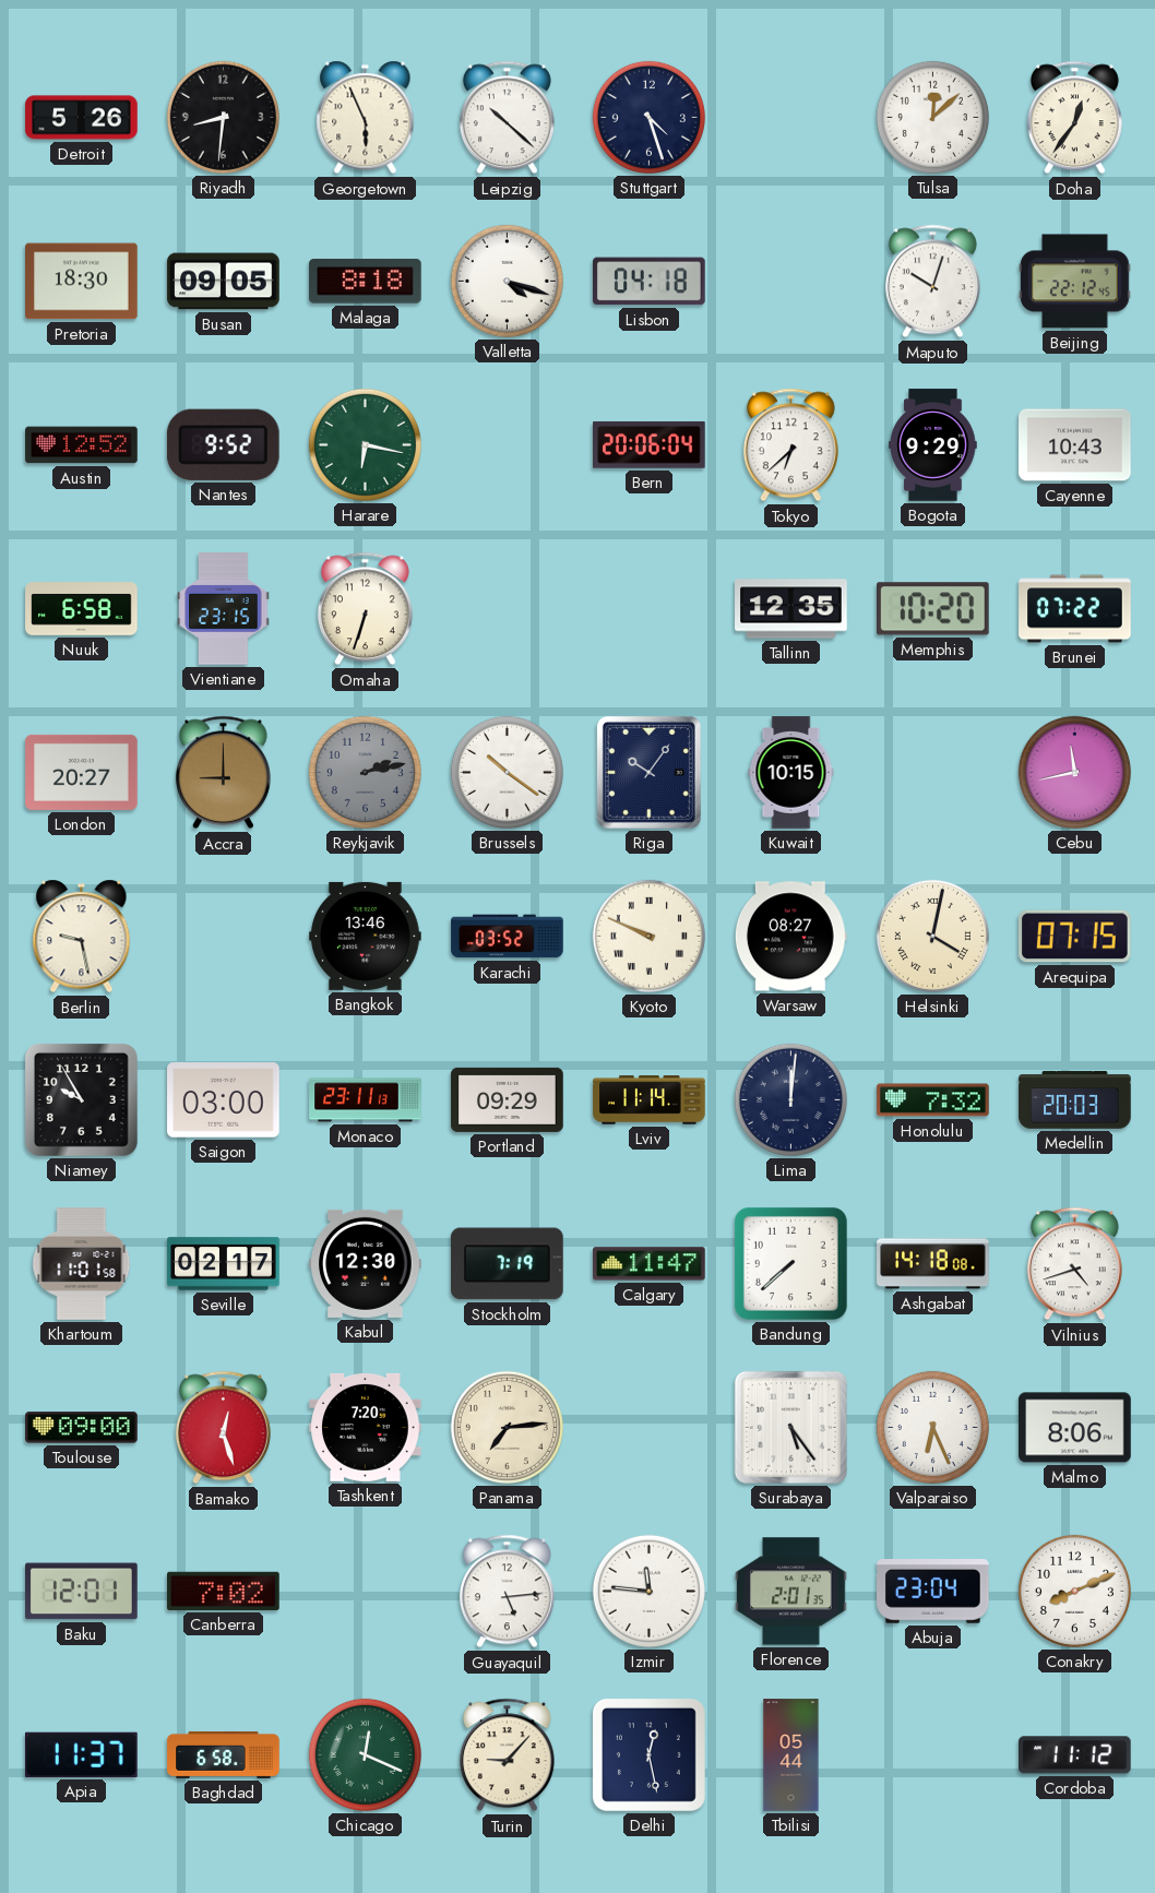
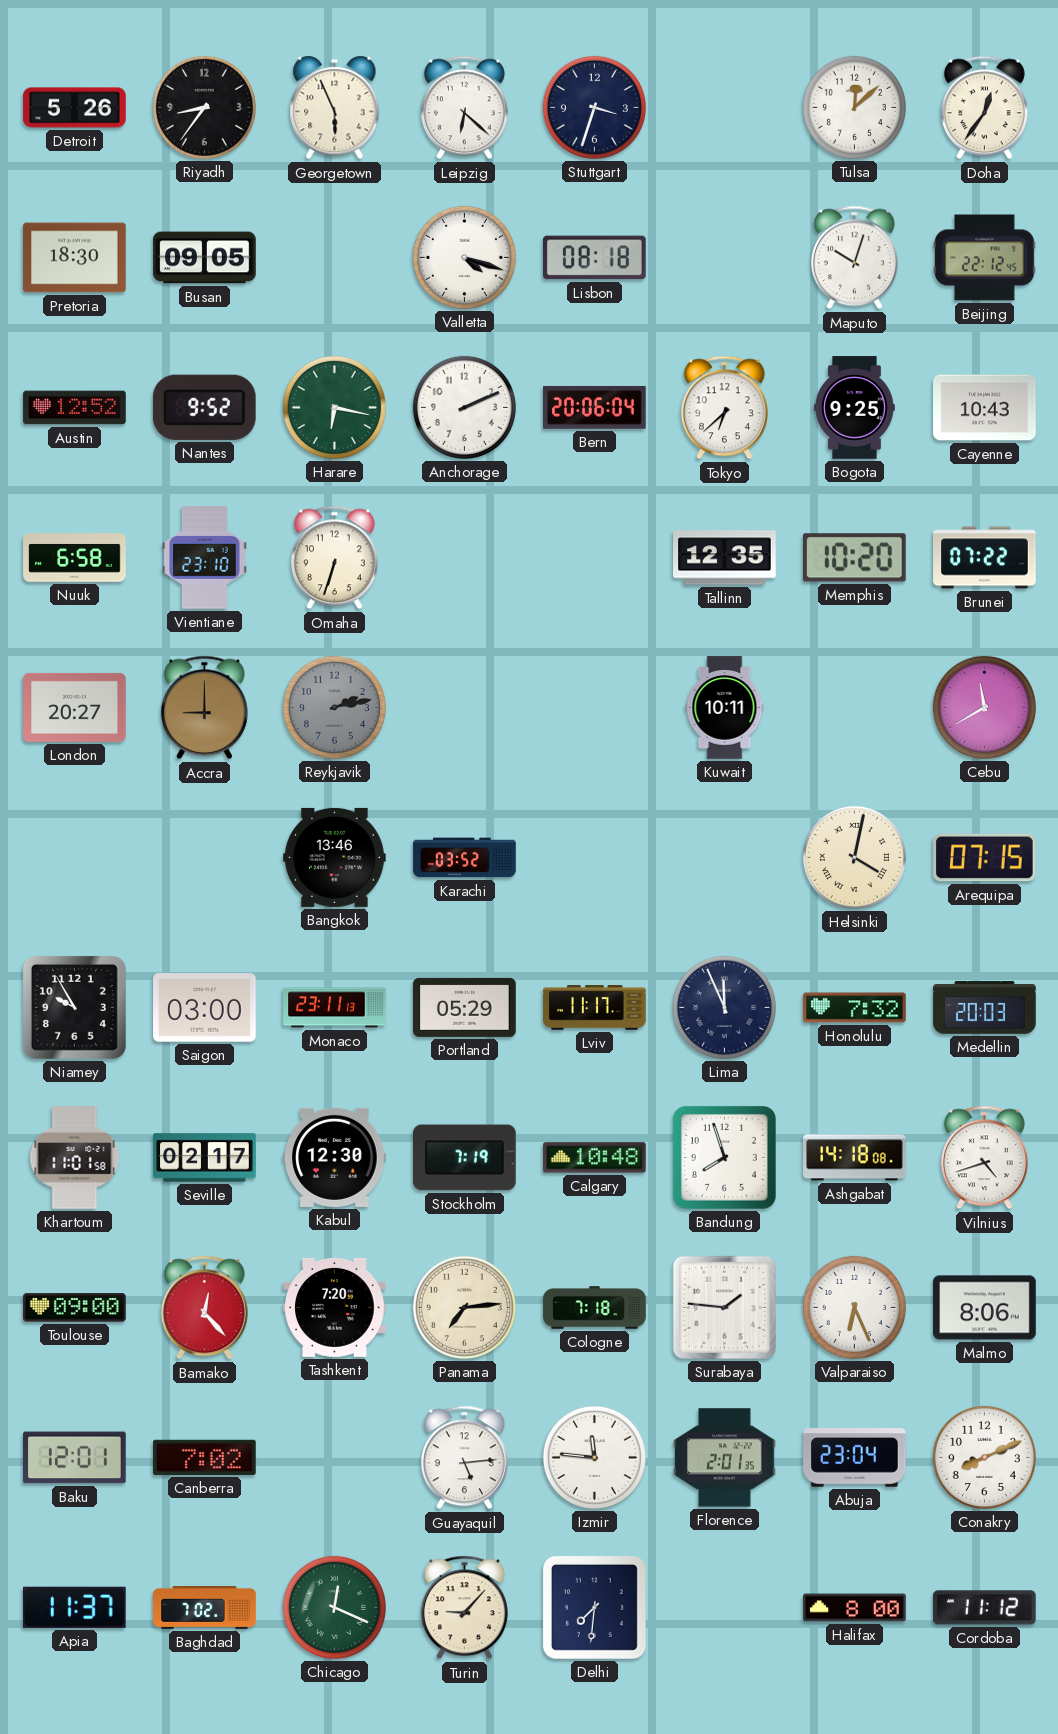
Riyadh: 8:31 -> 8:36 (204, 107)
Leipzig: 10:22 -> 6:22 (464, 108)
Stuttgart: 4:27 -> 3:33 (594, 107)
Malaga: 8:18 -> none (366, 282)
Lisbon: 04:18 -> 08:18 (595, 258)
Anchorage: none -> 2:11 (464, 407)
Bogota: 9:29 -> 9:25 (855, 408)
Vientiane: 23:15 -> 23:10 (205, 558)
Brussels: 10:21 -> none (507, 772)
Riga: 10:06 -> none (648, 772)
Kuwait: 10:15 -> 10:11 (725, 708)
Cebu: 11:43 -> 11:40 (984, 707)
Berlin: 9:28 -> none (82, 937)
Kyoto: 9:49 -> none (648, 936)
Warsaw: 08:27 -> none (790, 937)
Portland: 09:29 -> 05:29 (465, 1007)
Lviv: 11:14 -> 11:17 (595, 1008)
Lima: 12:01 -> 11:56 (724, 1007)
Calgary: 11:47 -> 10:48 (595, 1158)
Bandung: 7:38 -> 7:57 (724, 1157)
Bamako: 12:27 -> 12:23 (204, 1308)
Cologne: none -> 7:18 (595, 1308)
Surabaya: 5:24 -> 1:46 (724, 1307)
Baghdad: 6:58 -> 7:02 (205, 1607)
Delhi: 12:28 -> 7:31 (594, 1607)
Tbilisi: 05:44 -> none (791, 1755)
Halifax: none -> 8:00 (855, 1608)
